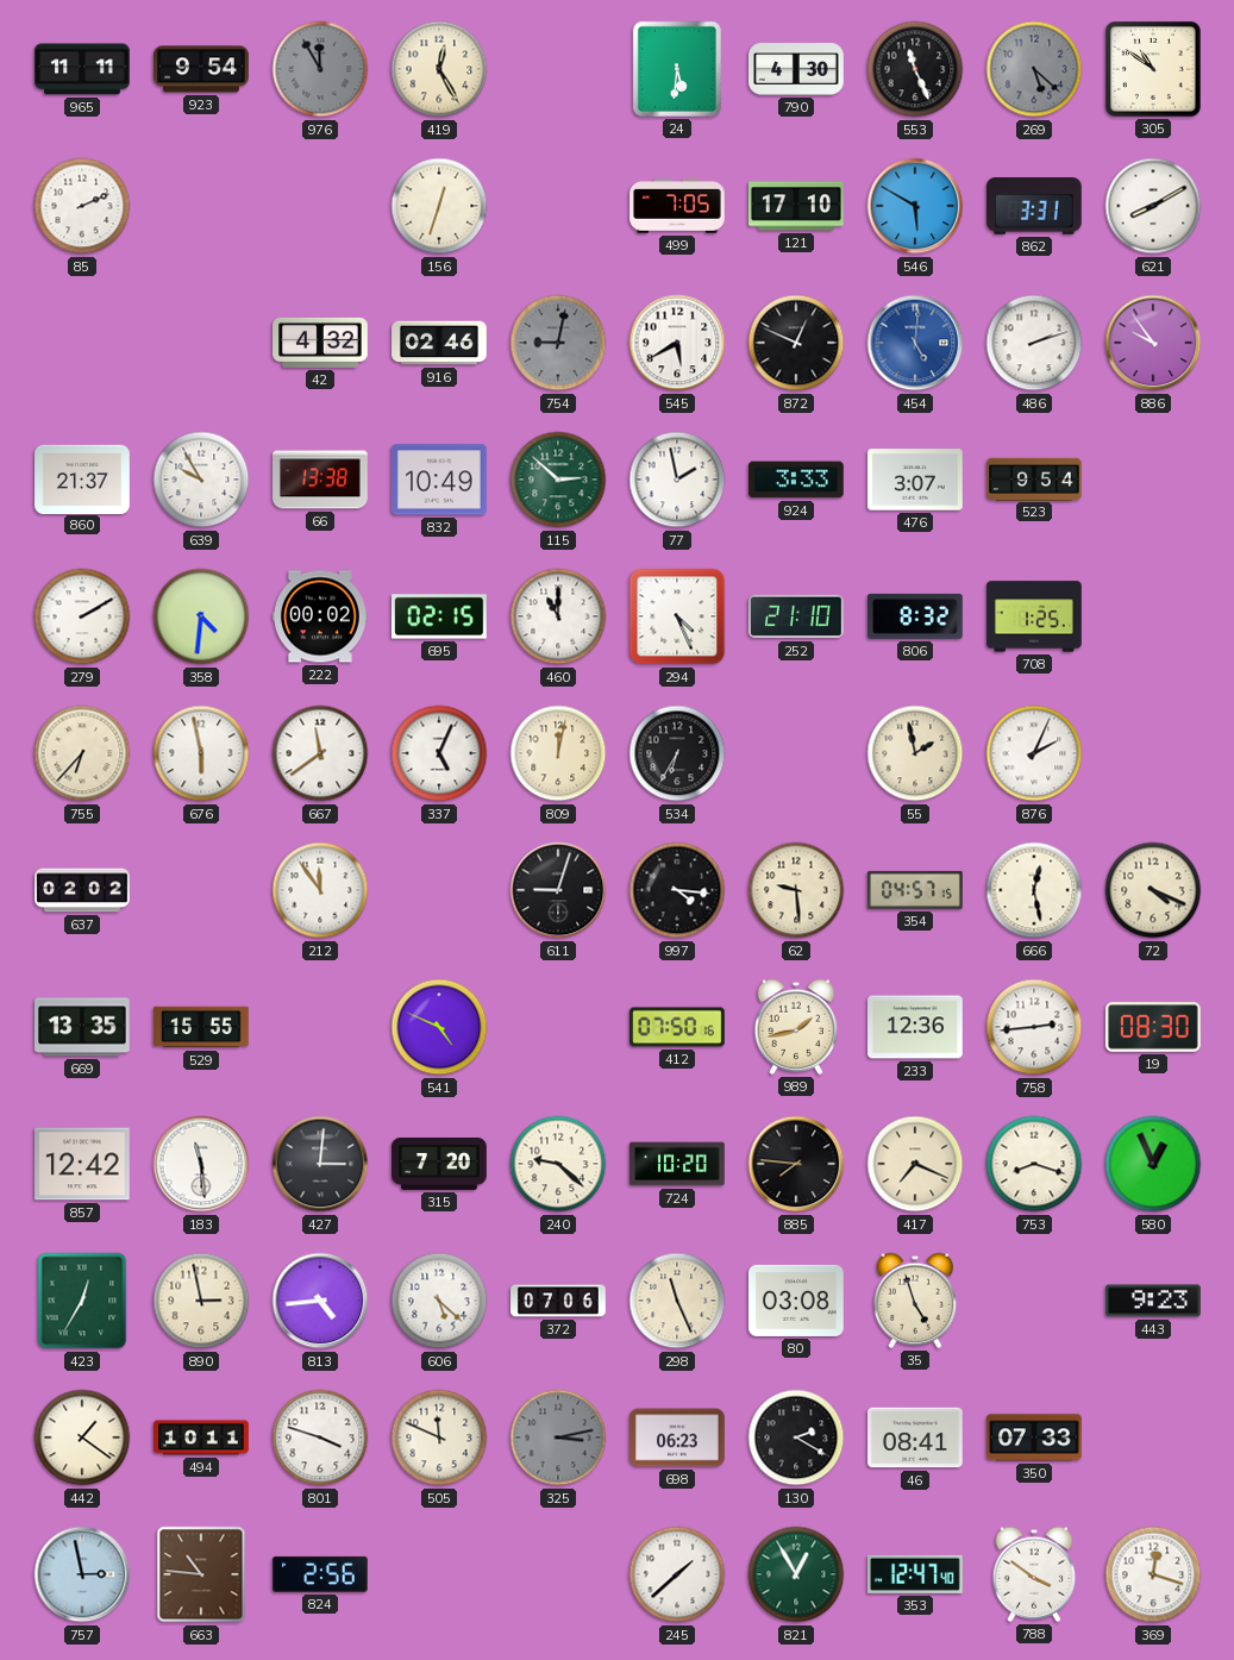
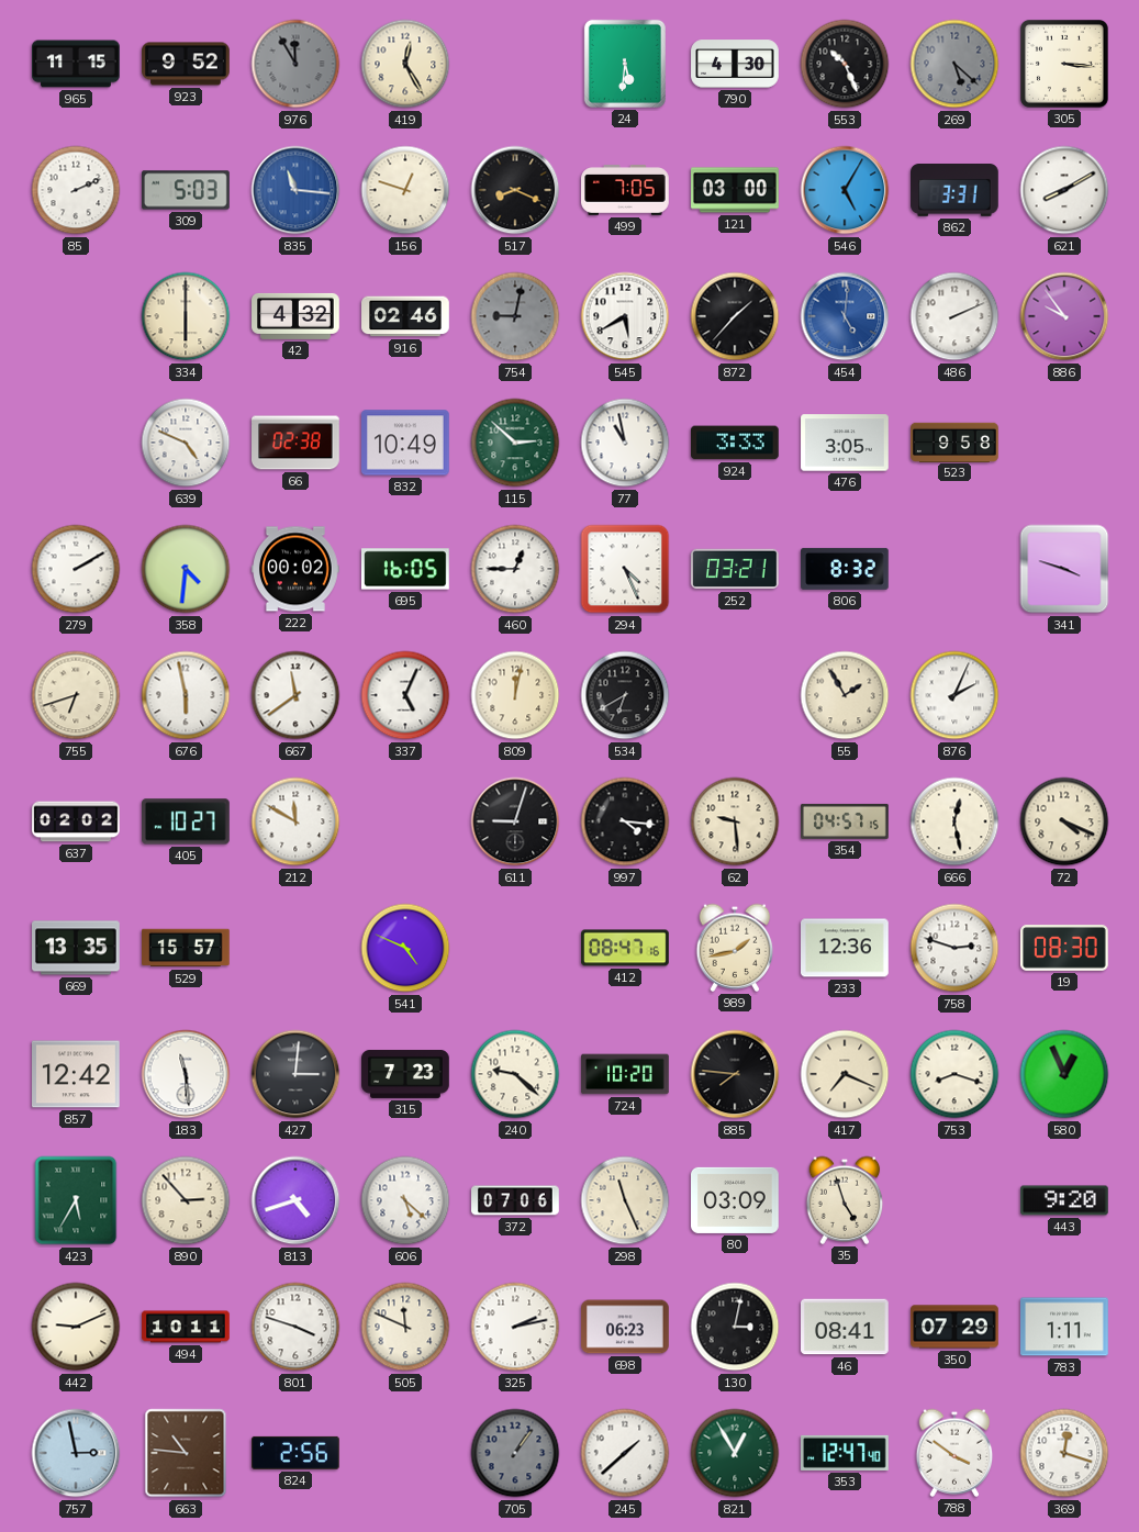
965: 11:11 -> 11:15 (76, 64)
923: 9:54 -> 9:52 (186, 64)
553: 11:26 -> 10:26 (845, 64)
305: 10:51 -> 3:16 (1064, 64)
309: none -> 5:03 (186, 190)
835: none -> 11:16 (295, 190)
156: 12:33 -> 12:48 (405, 190)
517: none -> 8:19 (515, 190)
121: 17:10 -> 03:00 (735, 190)
546: 5:50 -> 5:05 (845, 190)
334: none -> 6:00 (186, 316)
872: 12:49 -> 1:37 (735, 316)
486: 2:12 -> 2:11 (954, 316)
860: 21:37 -> none (82, 478)
639: 9:55 -> 4:49 (186, 443)
66: 13:38 -> 02:38 (295, 443)
77: 1:58 -> 10:58 (625, 443)
476: 3:07 -> 3:05 (845, 443)
523: 9:54 -> 9:58 (954, 441)
695: 02:15 -> 16:05 (406, 569)
460: 11:00 -> 12:45 (515, 569)
252: 21:10 -> 03:21 (736, 569)
708: 1:25 -> none (1034, 616)
341: none -> 3:48 (1064, 569)
755: 6:37 -> 6:42 (76, 695)
534: 6:35 -> 6:40 (625, 695)
55: 1:58 -> 1:55 (845, 695)
405: none -> 10:27 (187, 821)
212: 11:54 -> 11:50 (295, 821)
529: 15:55 -> 15:57 (187, 948)
412: 07:50 -> 08:47 (625, 948)
758: 2:44 -> 2:48 (954, 948)
315: 7:20 -> 7:23 (405, 1074)
423: 12:35 -> 5:35 (76, 1200)
890: 2:58 -> 2:53 (186, 1200)
813: 4:44 -> 4:42 (295, 1200)
80: 03:08 -> 03:09 (736, 1200)
443: 9:23 -> 9:20 (1065, 1200)
442: 1:21 -> 9:11 (76, 1327)
325: 3:13 -> 2:13 (515, 1327)
325 dial: grey -> white (515, 1327)
130: 2:20 -> 3:02 (735, 1327)
350: 07:33 -> 07:29 (954, 1327)
783: none -> 1:11 (1064, 1327)
705: none -> 1:06 (515, 1453)
